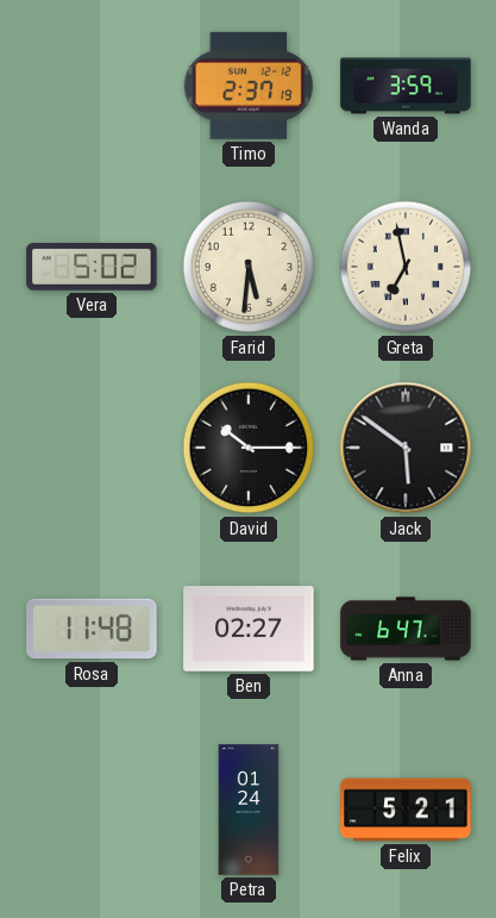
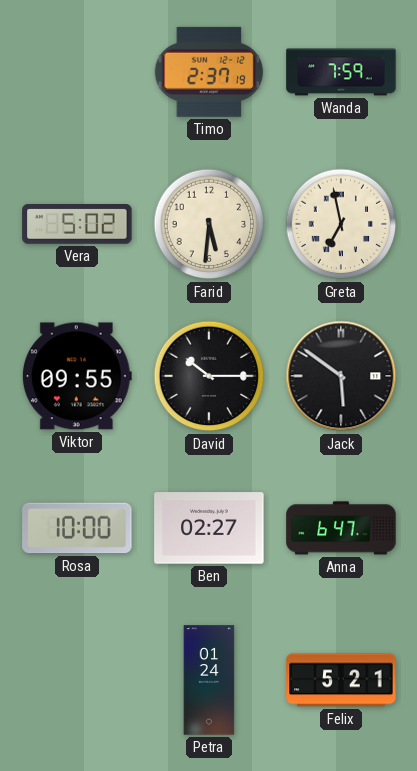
Wanda: 3:59 -> 7:59 (341, 72)
Viktor: none -> 09:55 (77, 376)
Rosa: 11:48 -> 10:00 (77, 528)
